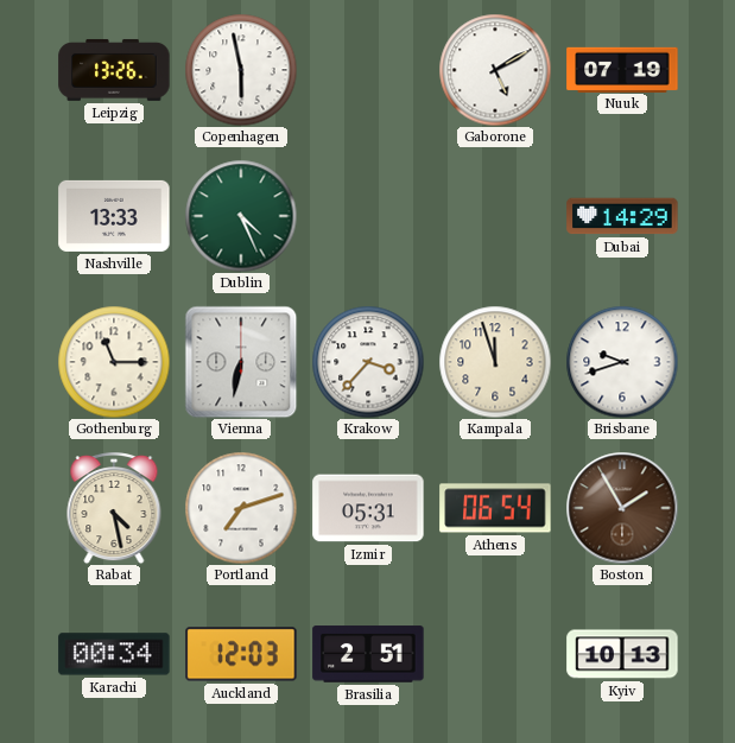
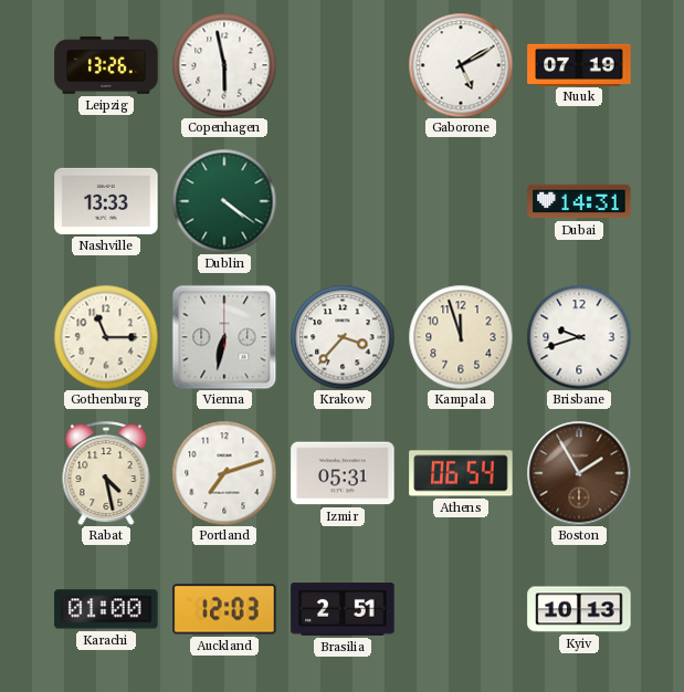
Dublin: 4:26 -> 4:21 (224, 201)
Dubai: 14:29 -> 14:31 (579, 201)
Karachi: 00:34 -> 01:00 (106, 609)
